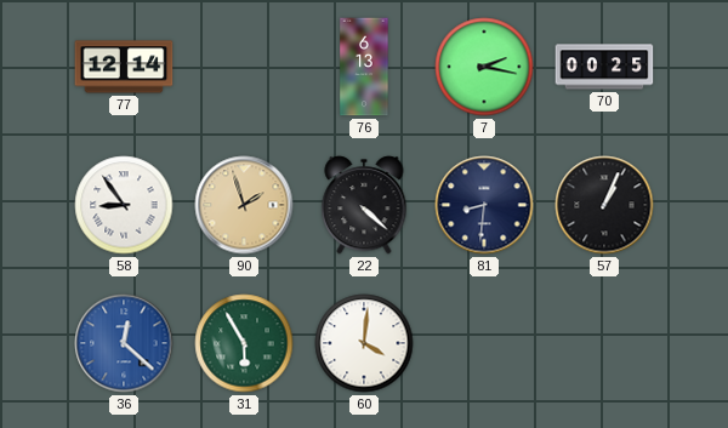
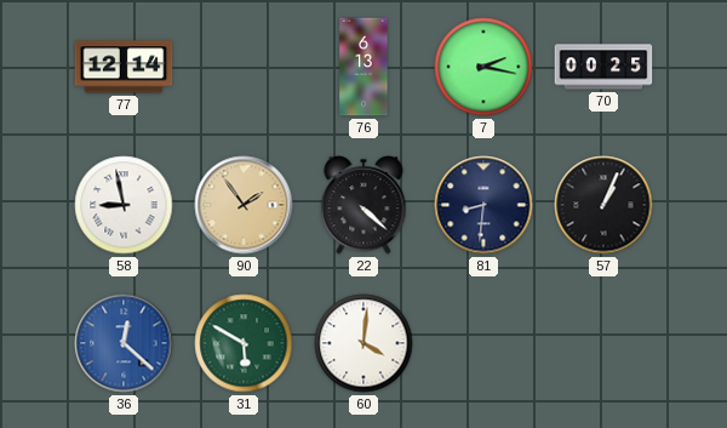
58: 8:54 -> 8:58 (124, 205)
90: 1:57 -> 1:54 (244, 205)
31: 5:55 -> 5:50 (244, 343)
